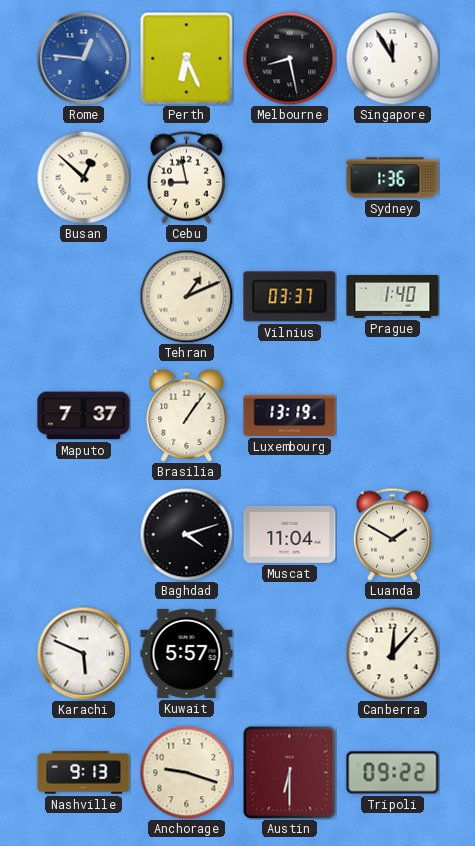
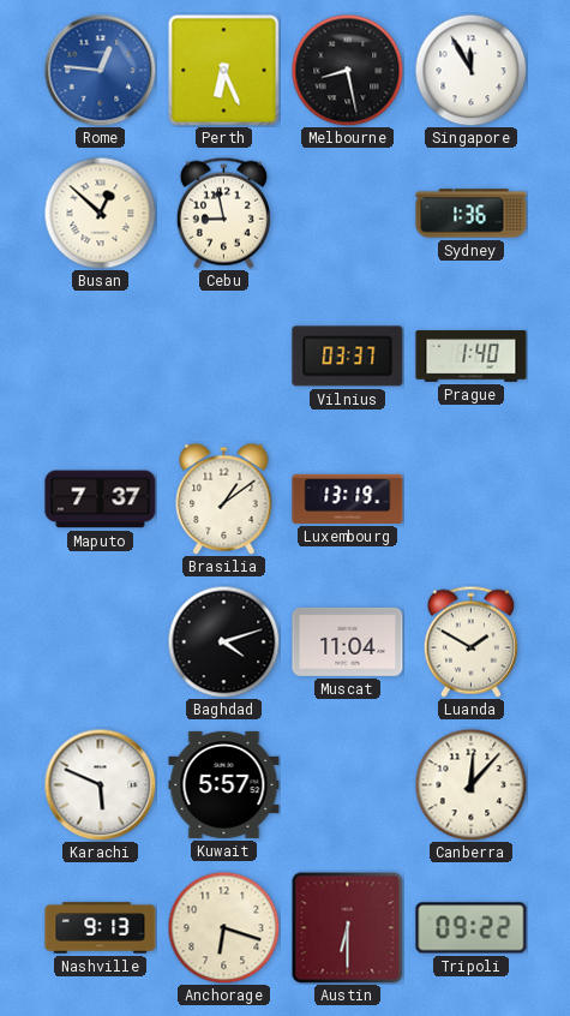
Tehran: 1:11 -> none (186, 296)
Brasilia: 1:06 -> 1:09 (224, 498)
Anchorage: 9:18 -> 6:18 (223, 927)
